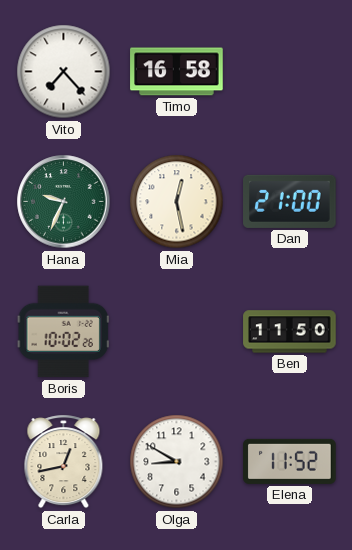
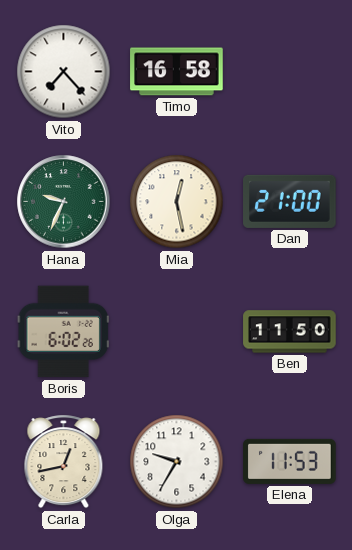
Boris: 10:02 -> 6:02 (63, 332)
Olga: 8:50 -> 9:35 (177, 462)
Elena: 11:52 -> 11:53 (290, 461)
